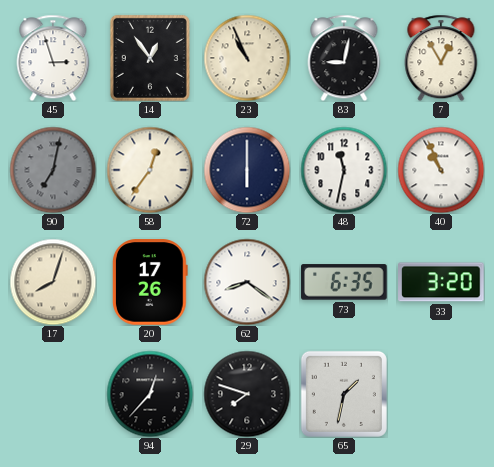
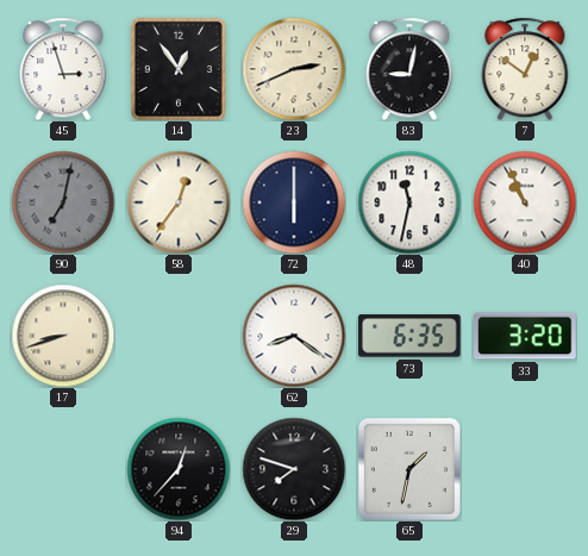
23: 10:56 -> 2:41 (294, 69)
7: 12:55 -> 12:51 (525, 69)
17: 8:03 -> 8:42 (63, 336)
20: 17:26 -> none (150, 282)
